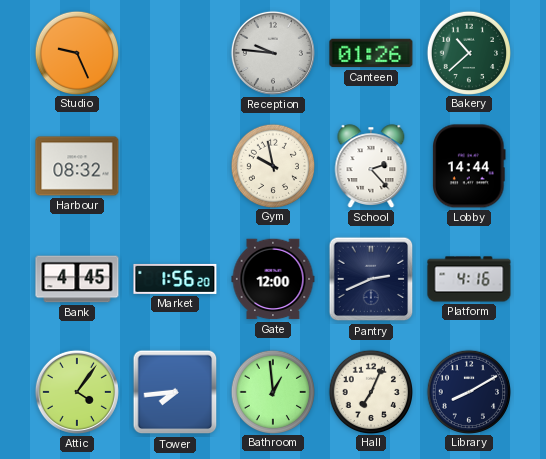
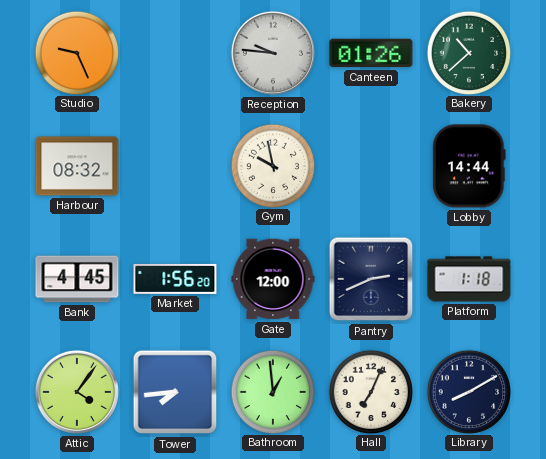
School: 2:23 -> none (371, 166)
Platform: 4:16 -> 1:18 (469, 279)
